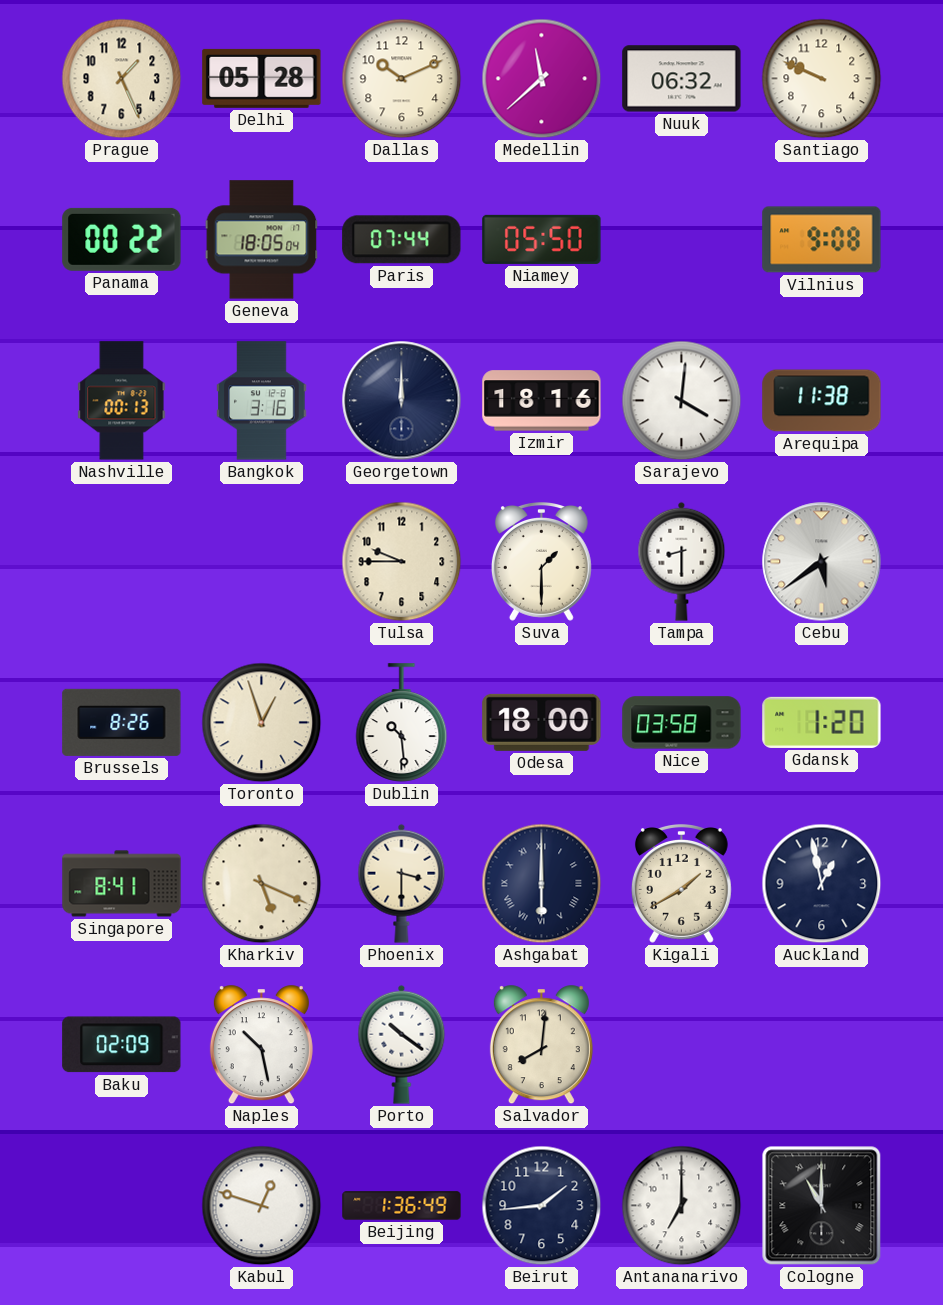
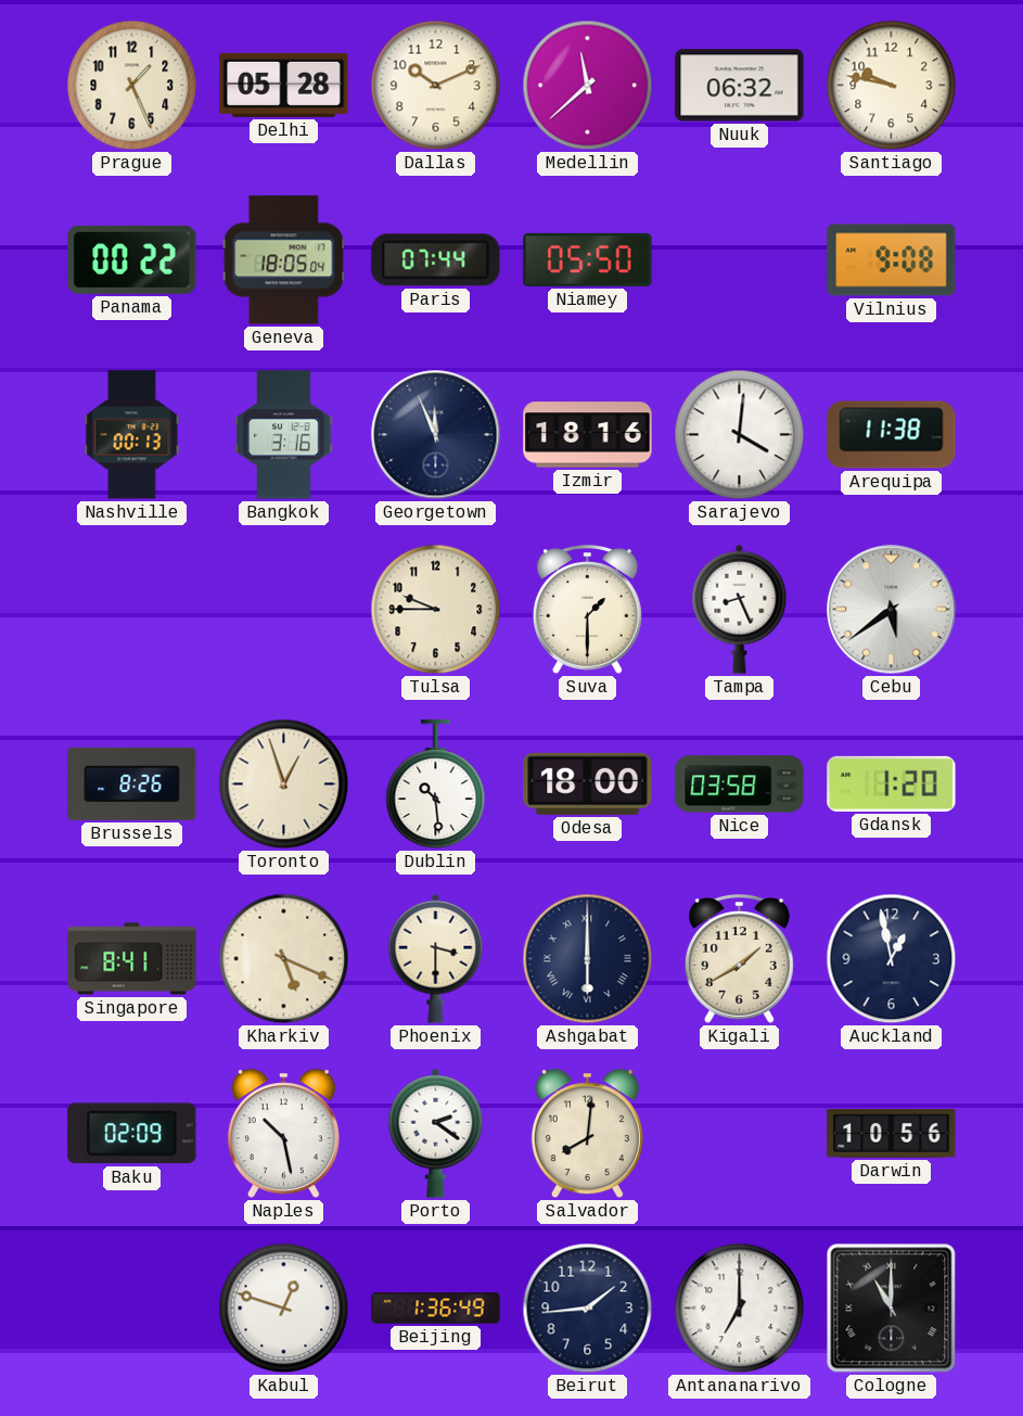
Santiago: 9:49 -> 9:47 (892, 86)
Georgetown: 12:00 -> 11:56 (436, 435)
Tampa: 8:30 -> 8:26 (740, 609)
Porto: 10:21 -> 2:21 (436, 1133)
Darwin: none -> 10:56 (892, 1134)
